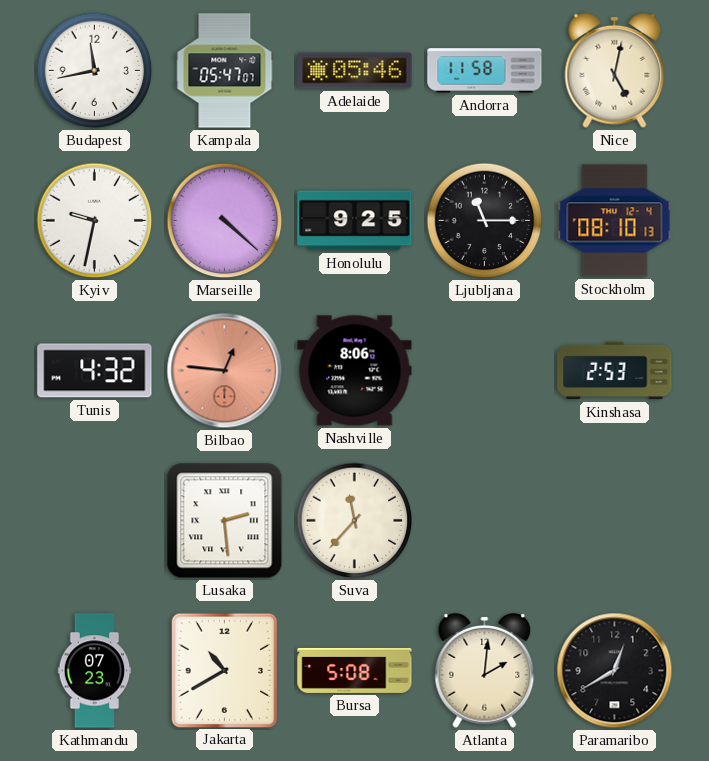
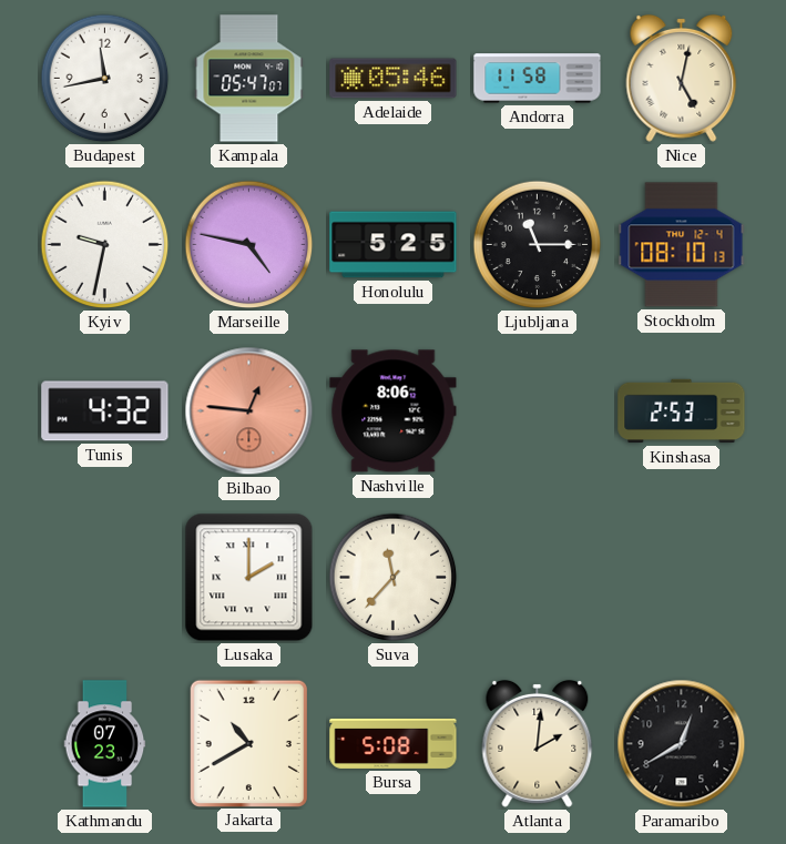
Marseille: 4:22 -> 4:47 (249, 245)
Honolulu: 9:25 -> 5:25 (394, 245)
Lusaka: 2:29 -> 2:00 (249, 578)
